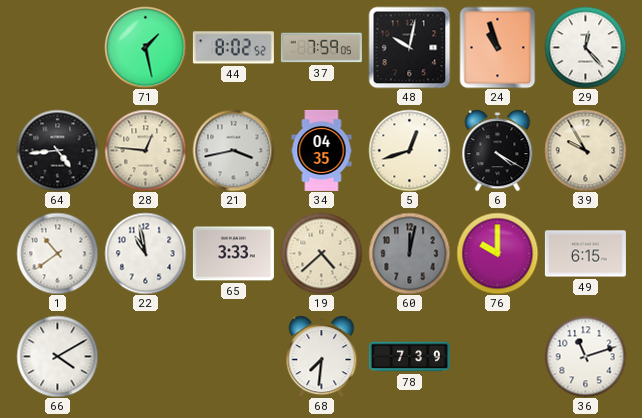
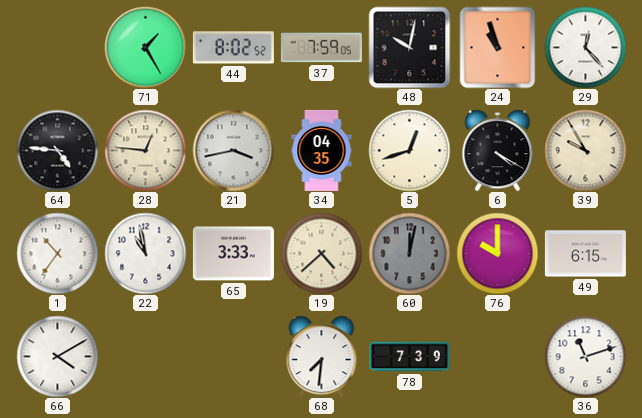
71: 1:28 -> 1:25 (145, 47)
64: 4:44 -> 4:46 (57, 150)
1: 10:39 -> 10:36 (57, 253)
